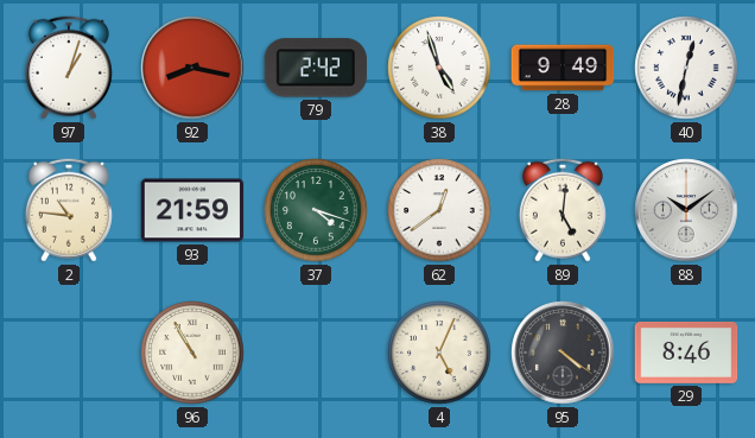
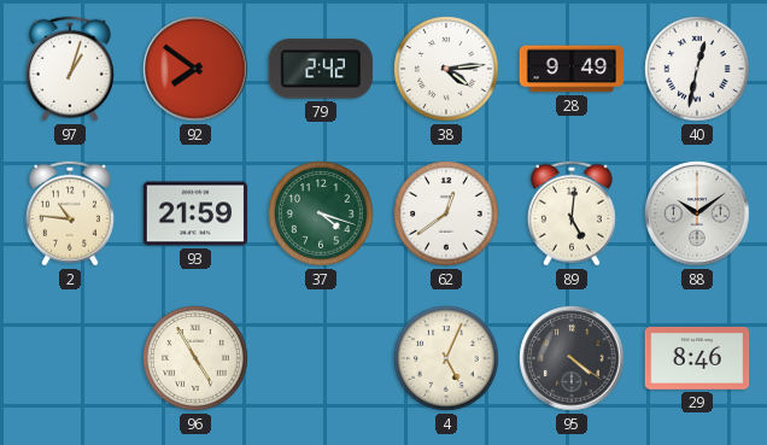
92: 8:17 -> 7:51 (195, 69)
38: 4:57 -> 4:14 (446, 69)
96: 10:55 -> 4:55 (195, 358)
